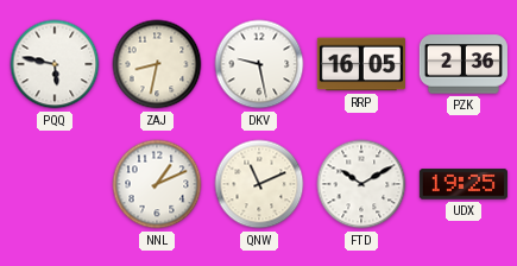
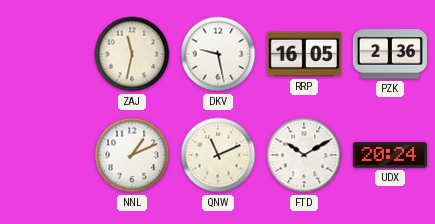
PQQ: 5:47 -> none (55, 64)
ZAJ: 8:32 -> 11:32 (132, 54)
UDX: 19:25 -> 20:24 (390, 155)
